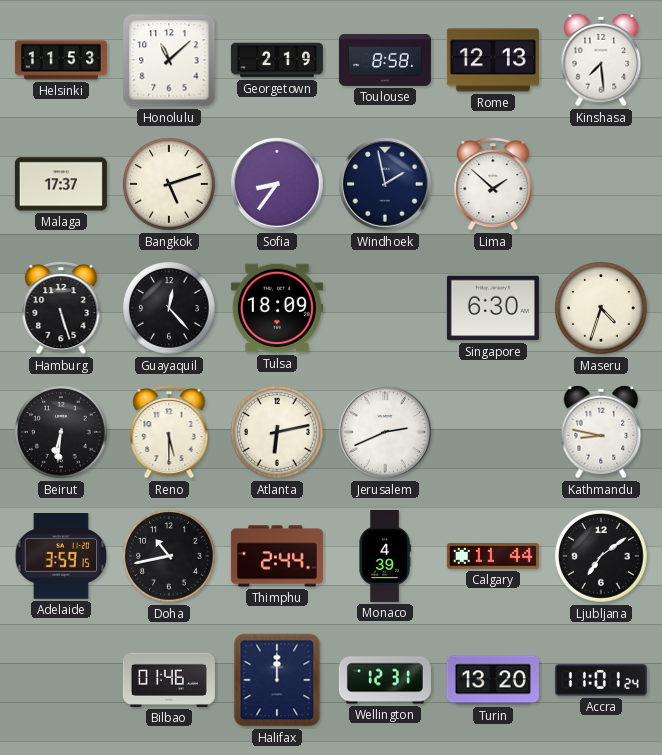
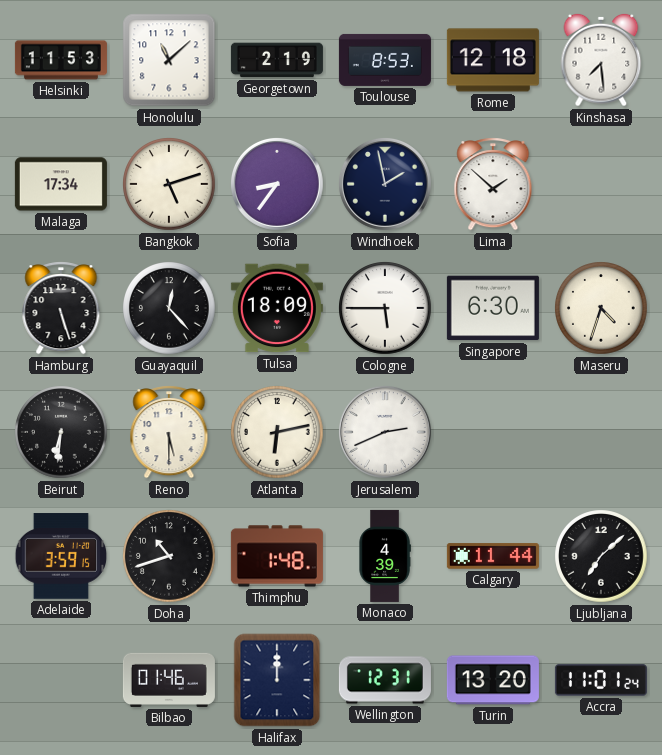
Toulouse: 8:58 -> 8:53 (385, 60)
Rome: 12:13 -> 12:18 (493, 60)
Malaga: 17:37 -> 17:34 (61, 184)
Cologne: none -> 5:45 (385, 308)
Kathmandu: 8:47 -> none (601, 432)
Doha: 10:43 -> 10:42 (169, 556)
Thimphu: 2:44 -> 1:48 (277, 556)
Ljubljana: 7:09 -> 7:08 (601, 556)
